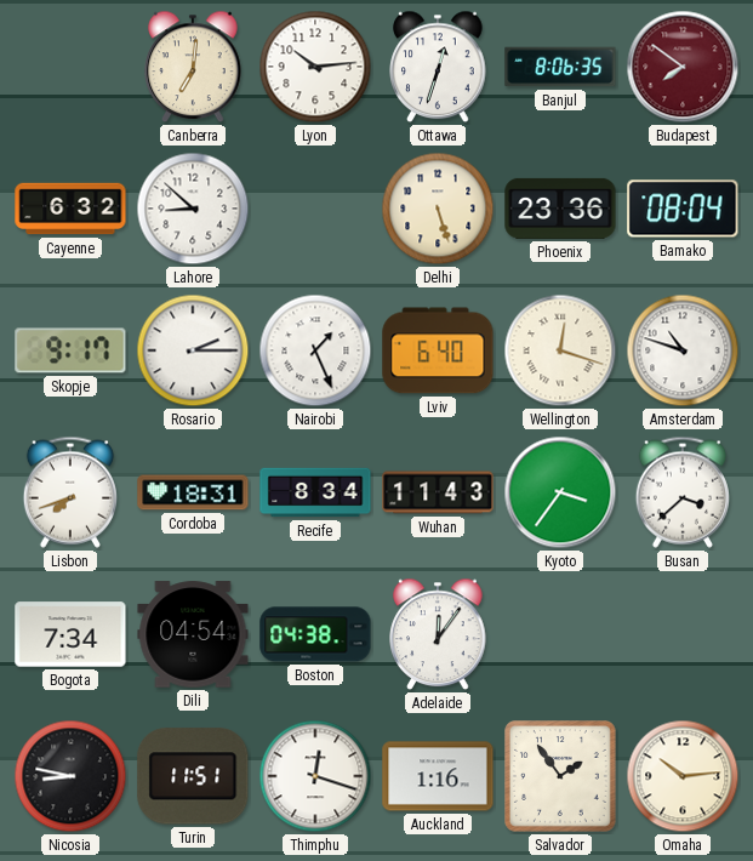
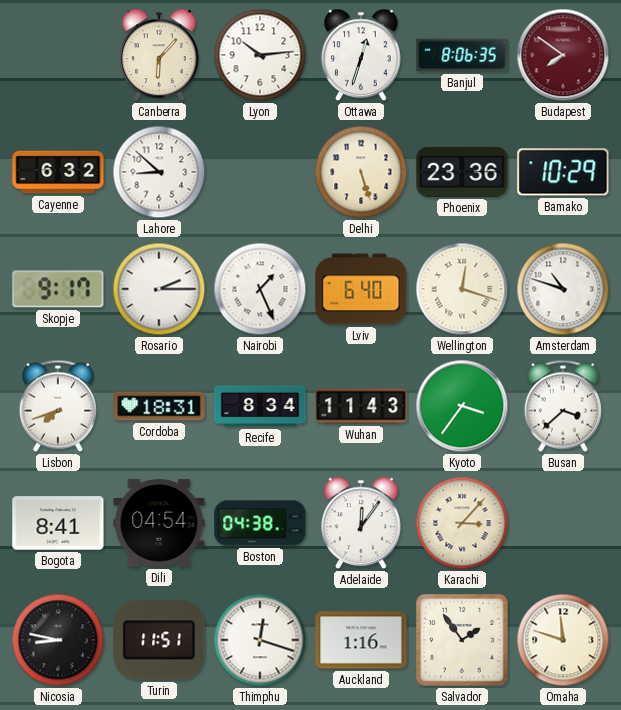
Canberra: 7:01 -> 6:07 (159, 55)
Bamako: 08:04 -> 10:29 (563, 172)
Bogota: 7:34 -> 8:41 (58, 523)
Karachi: none -> 3:07 (462, 523)
Omaha: 10:14 -> 11:48 (563, 640)
